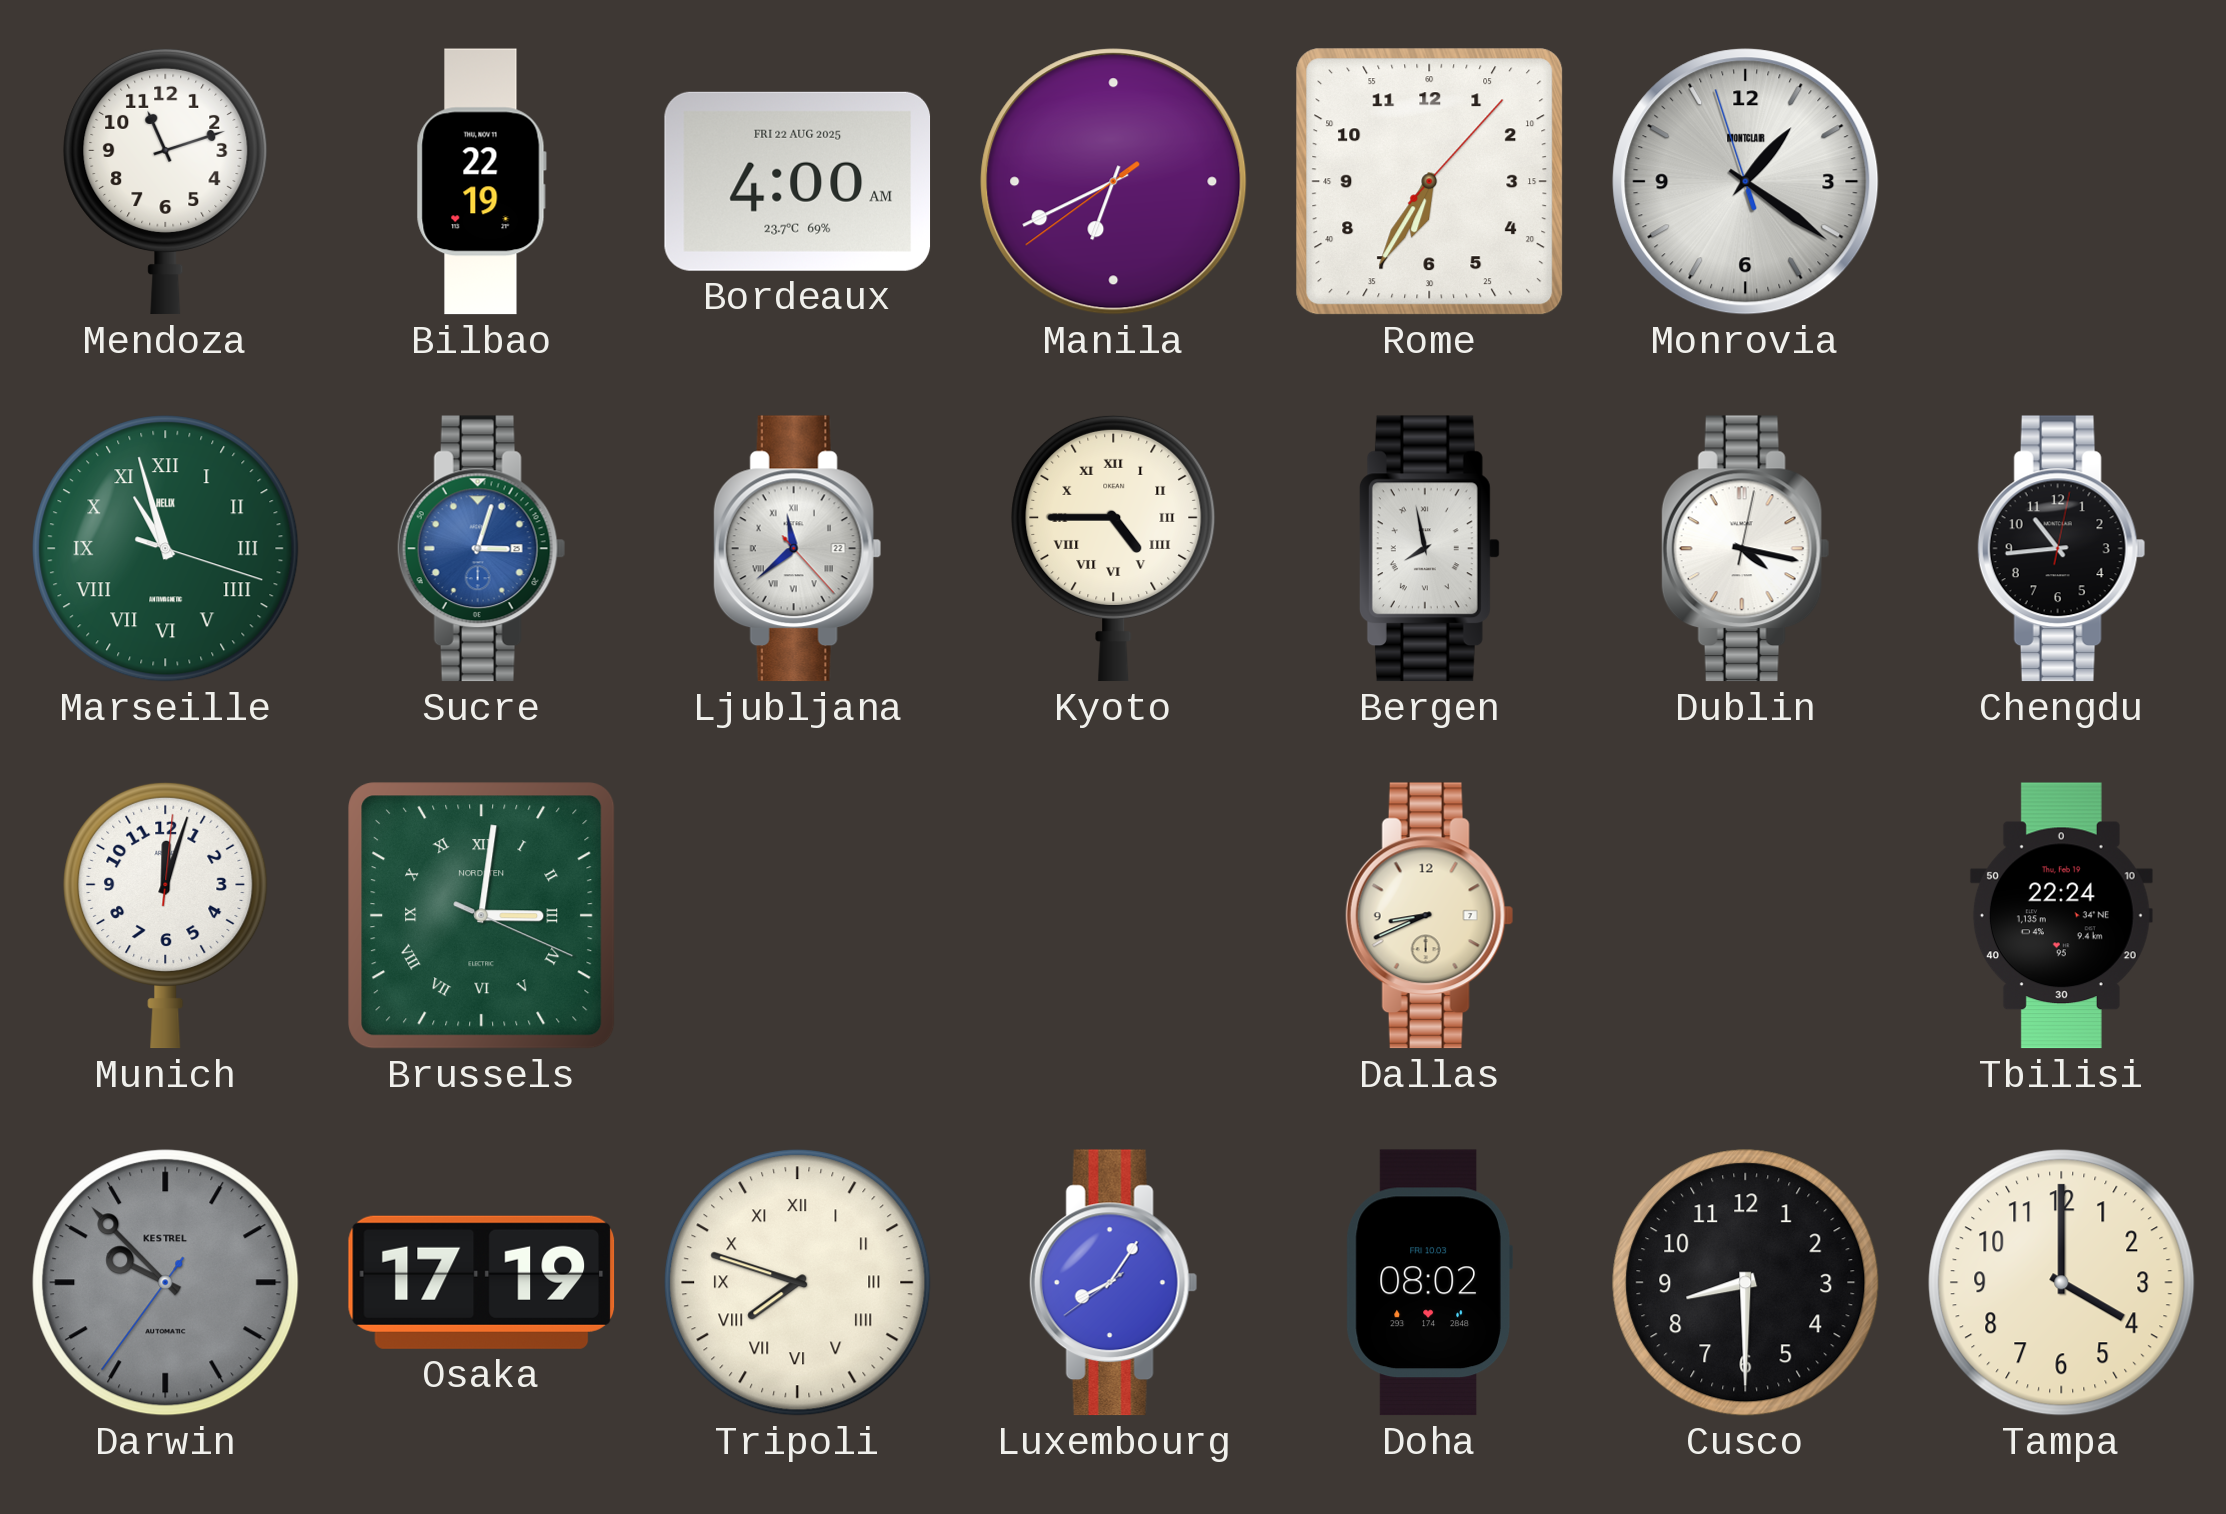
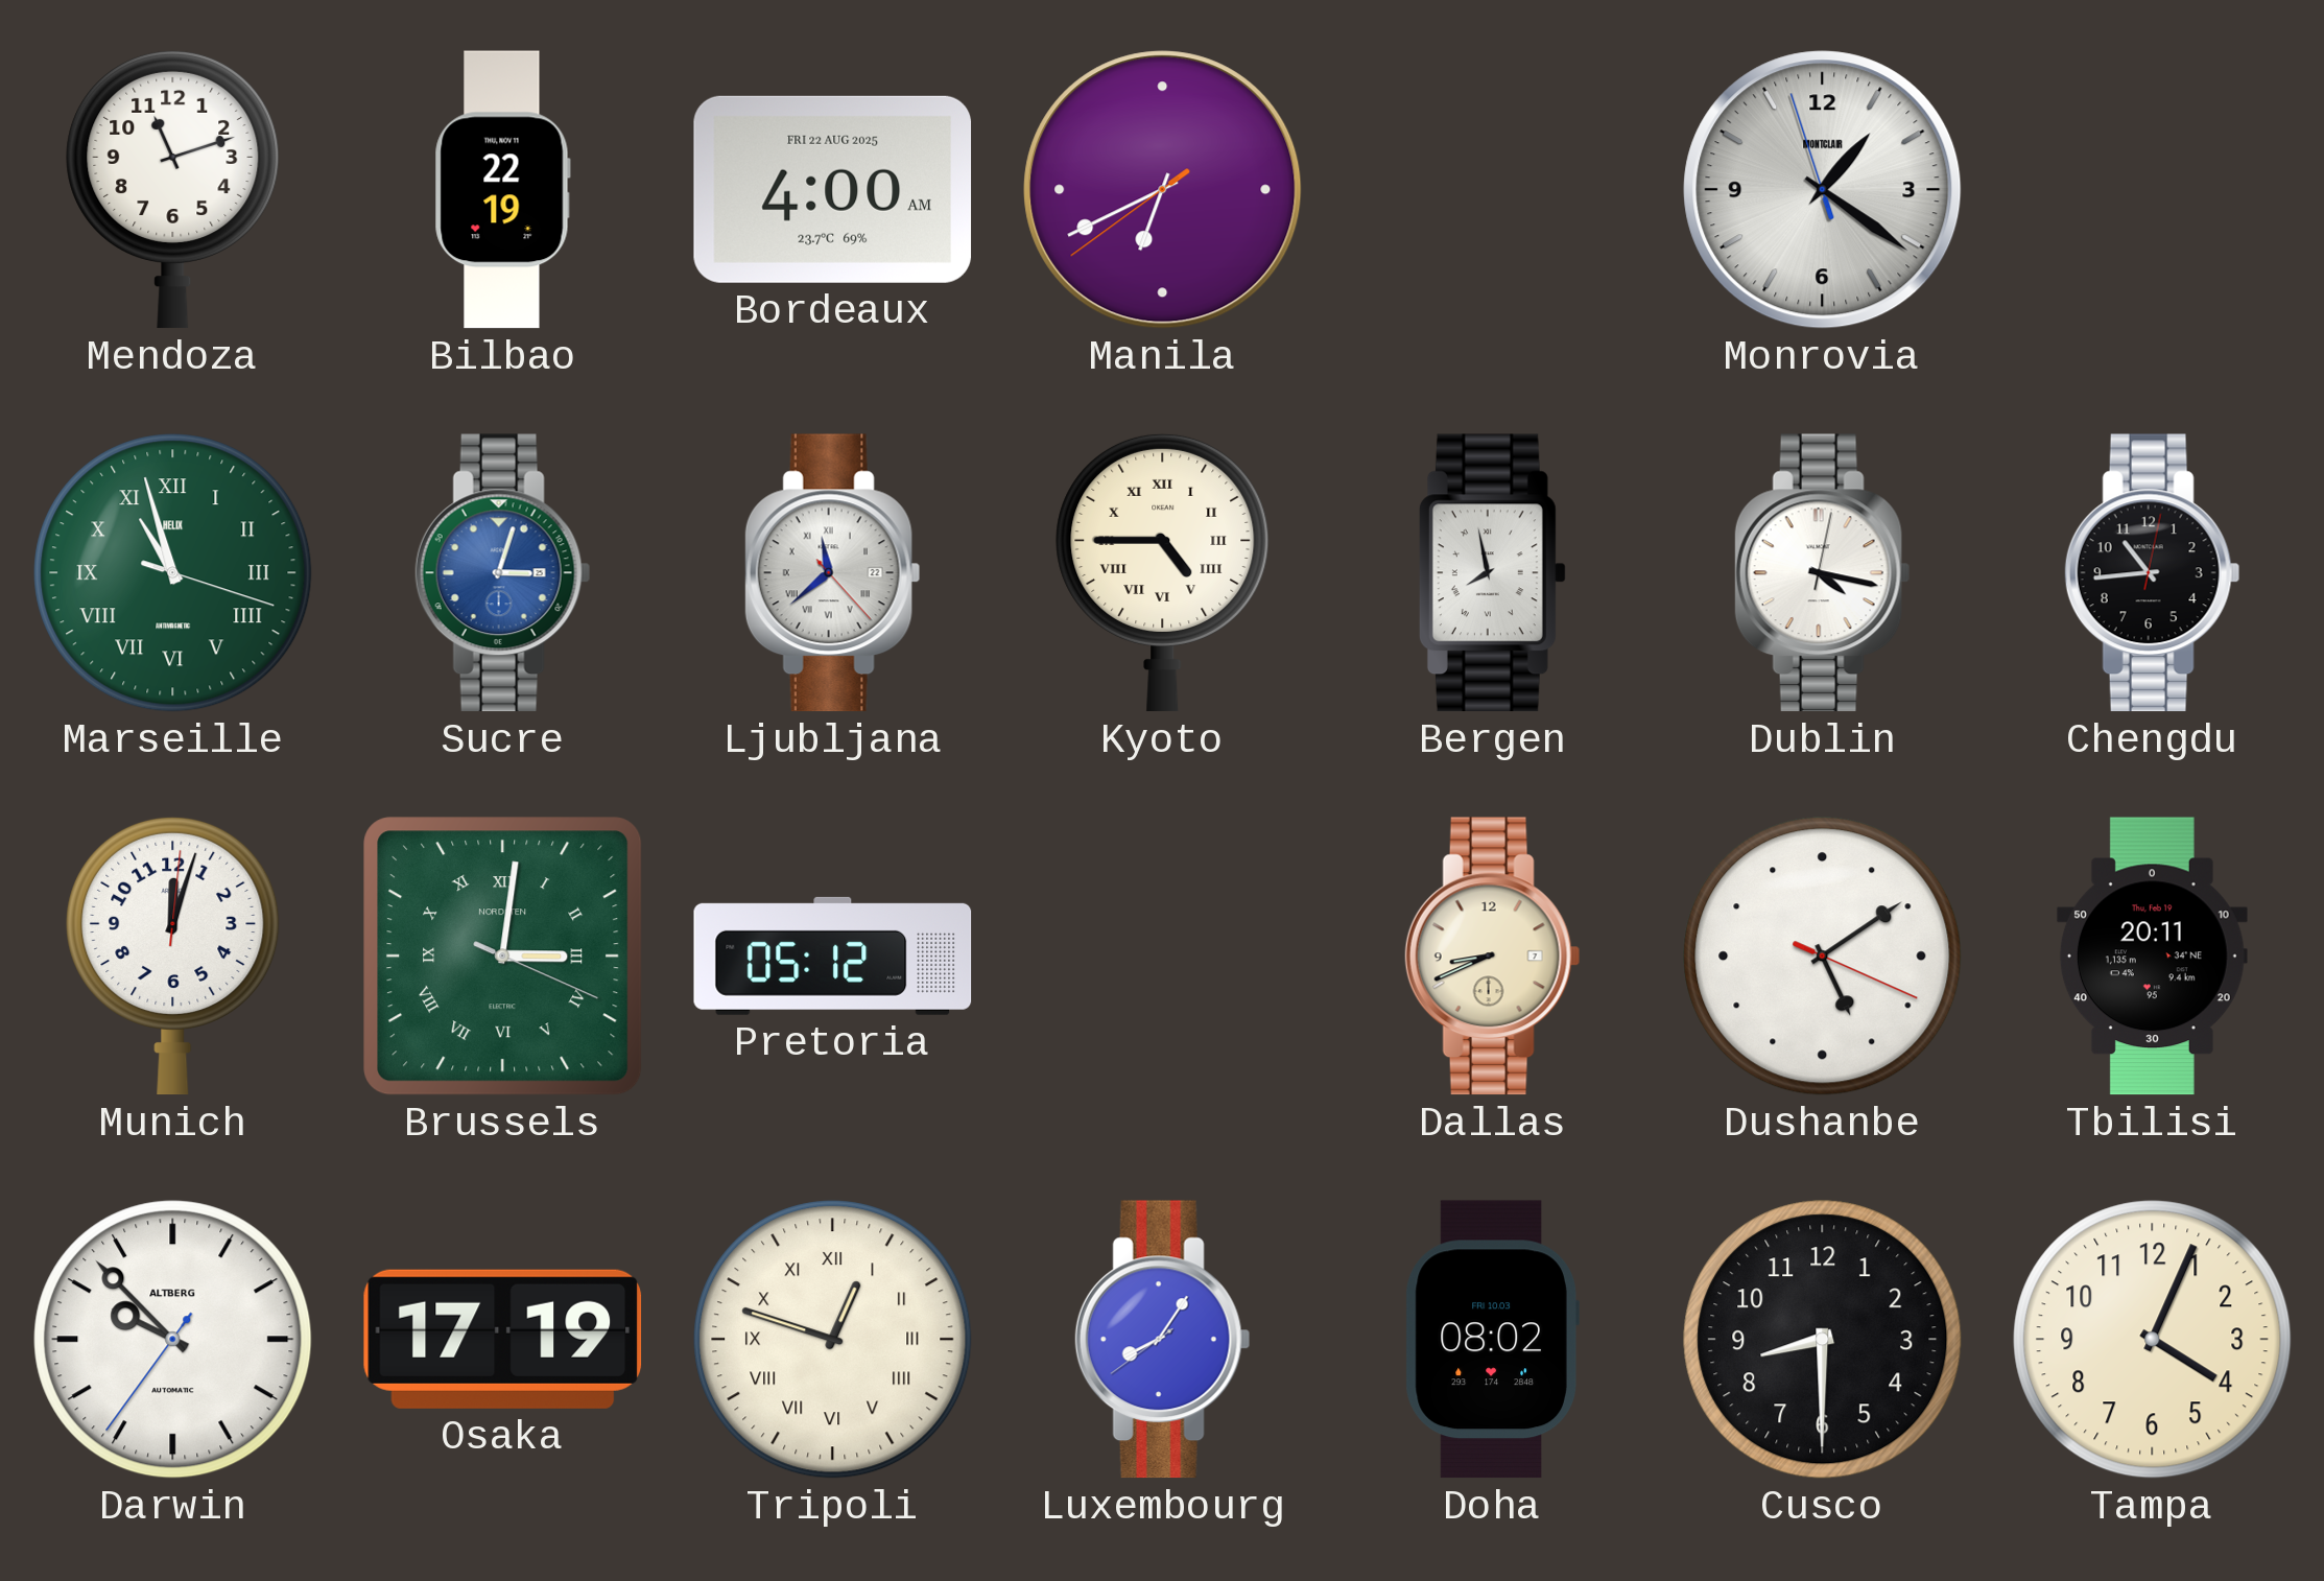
Rome: 6:35 -> none (1430, 182)
Pretoria: none -> 05:12 (833, 955)
Dushanbe: none -> 5:09 (1823, 957)
Tbilisi: 22:24 -> 20:11 (2152, 957)
Darwin dial: grey -> white (173, 1340)
Darwin brand: KESTREL -> ALTBERG (173, 1340)
Tripoli: 7:48 -> 12:48 (833, 1340)
Tampa: 4:00 -> 4:04 (2153, 1340)
